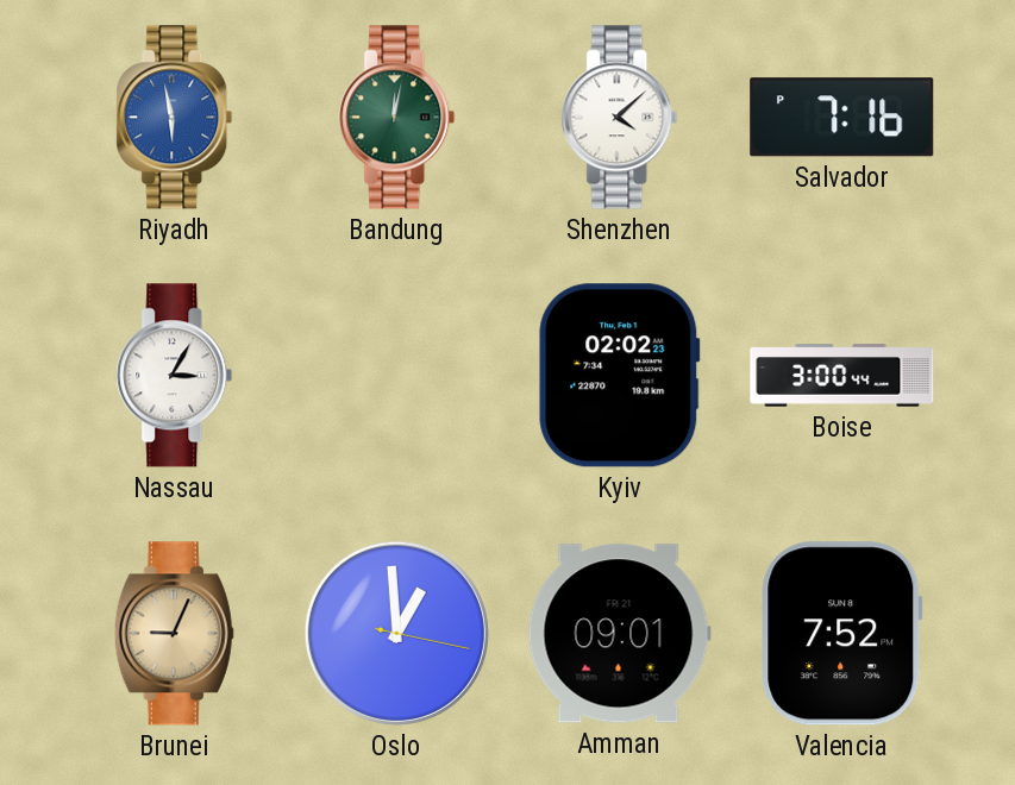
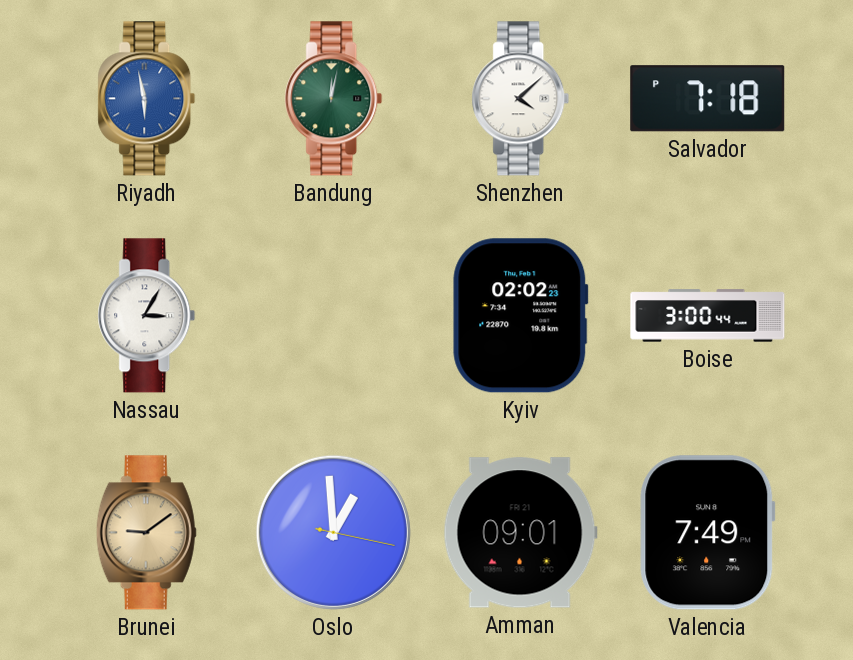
Salvador: 7:16 -> 7:18 (708, 99)
Brunei: 9:04 -> 9:09 (146, 533)
Valencia: 7:52 -> 7:49 (708, 533)
